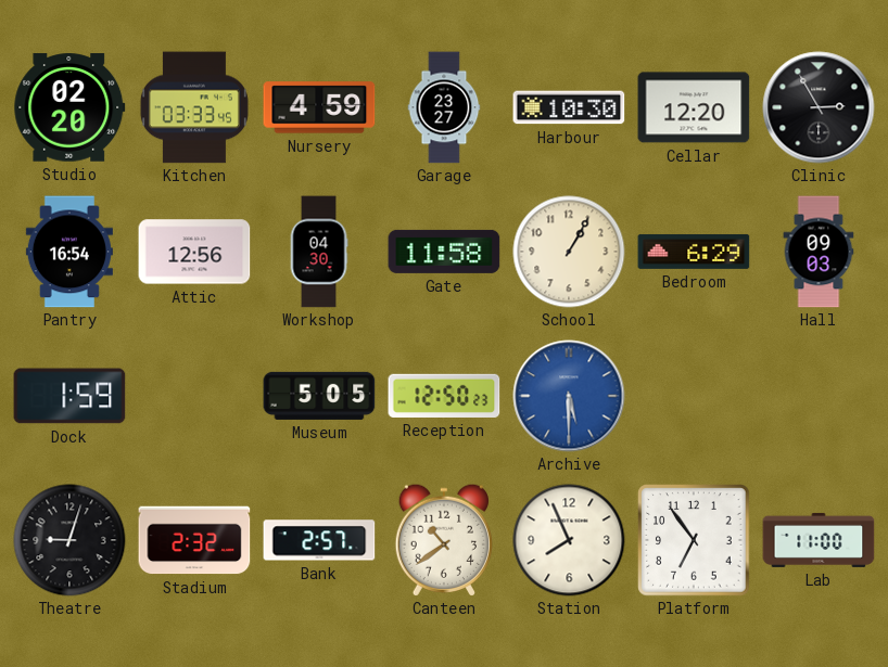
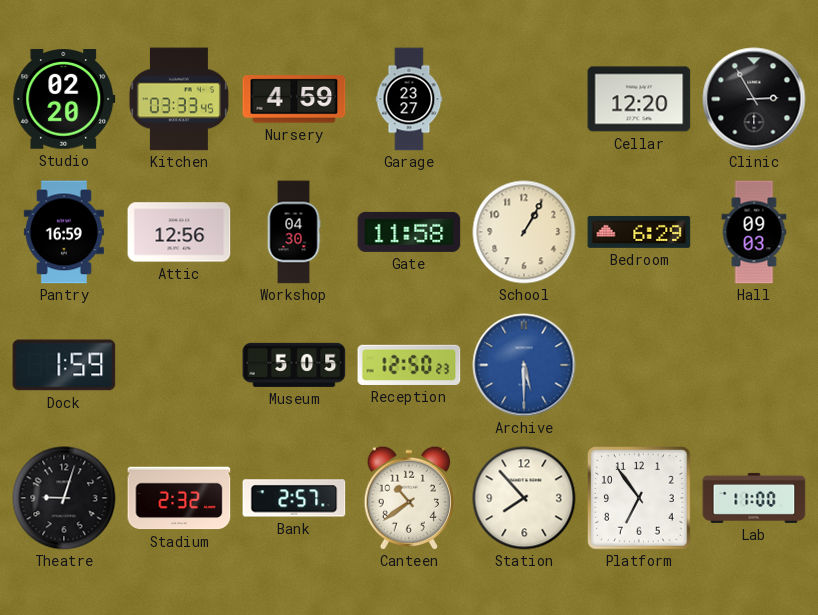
Harbour: 10:30 -> none (569, 107)
Pantry: 16:54 -> 16:59 (64, 232)
Station: 7:56 -> 7:53 (524, 498)
